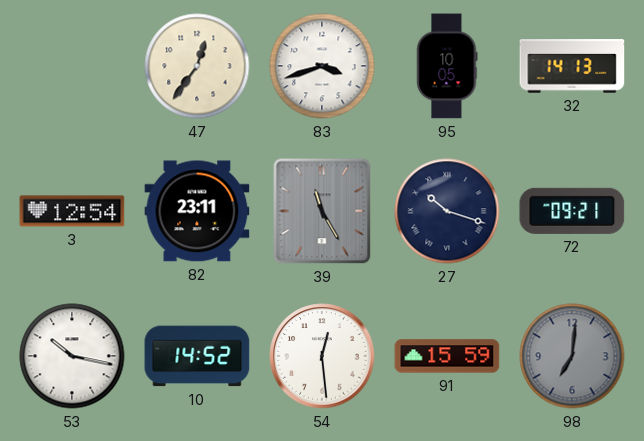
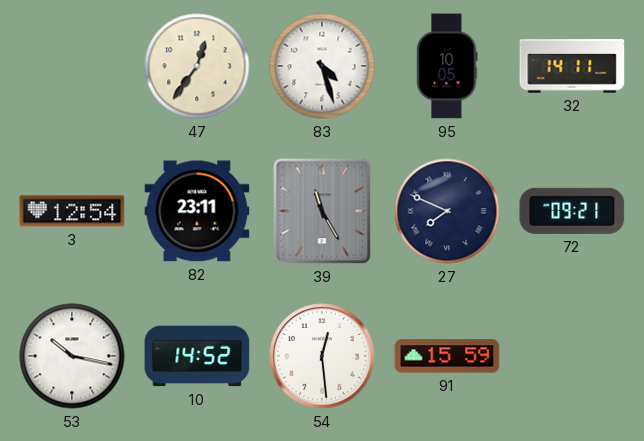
83: 3:42 -> 4:27 (322, 66)
32: 14:13 -> 14:11 (572, 66)
27: 10:18 -> 7:49 (447, 211)
98: 7:01 -> none (572, 356)
